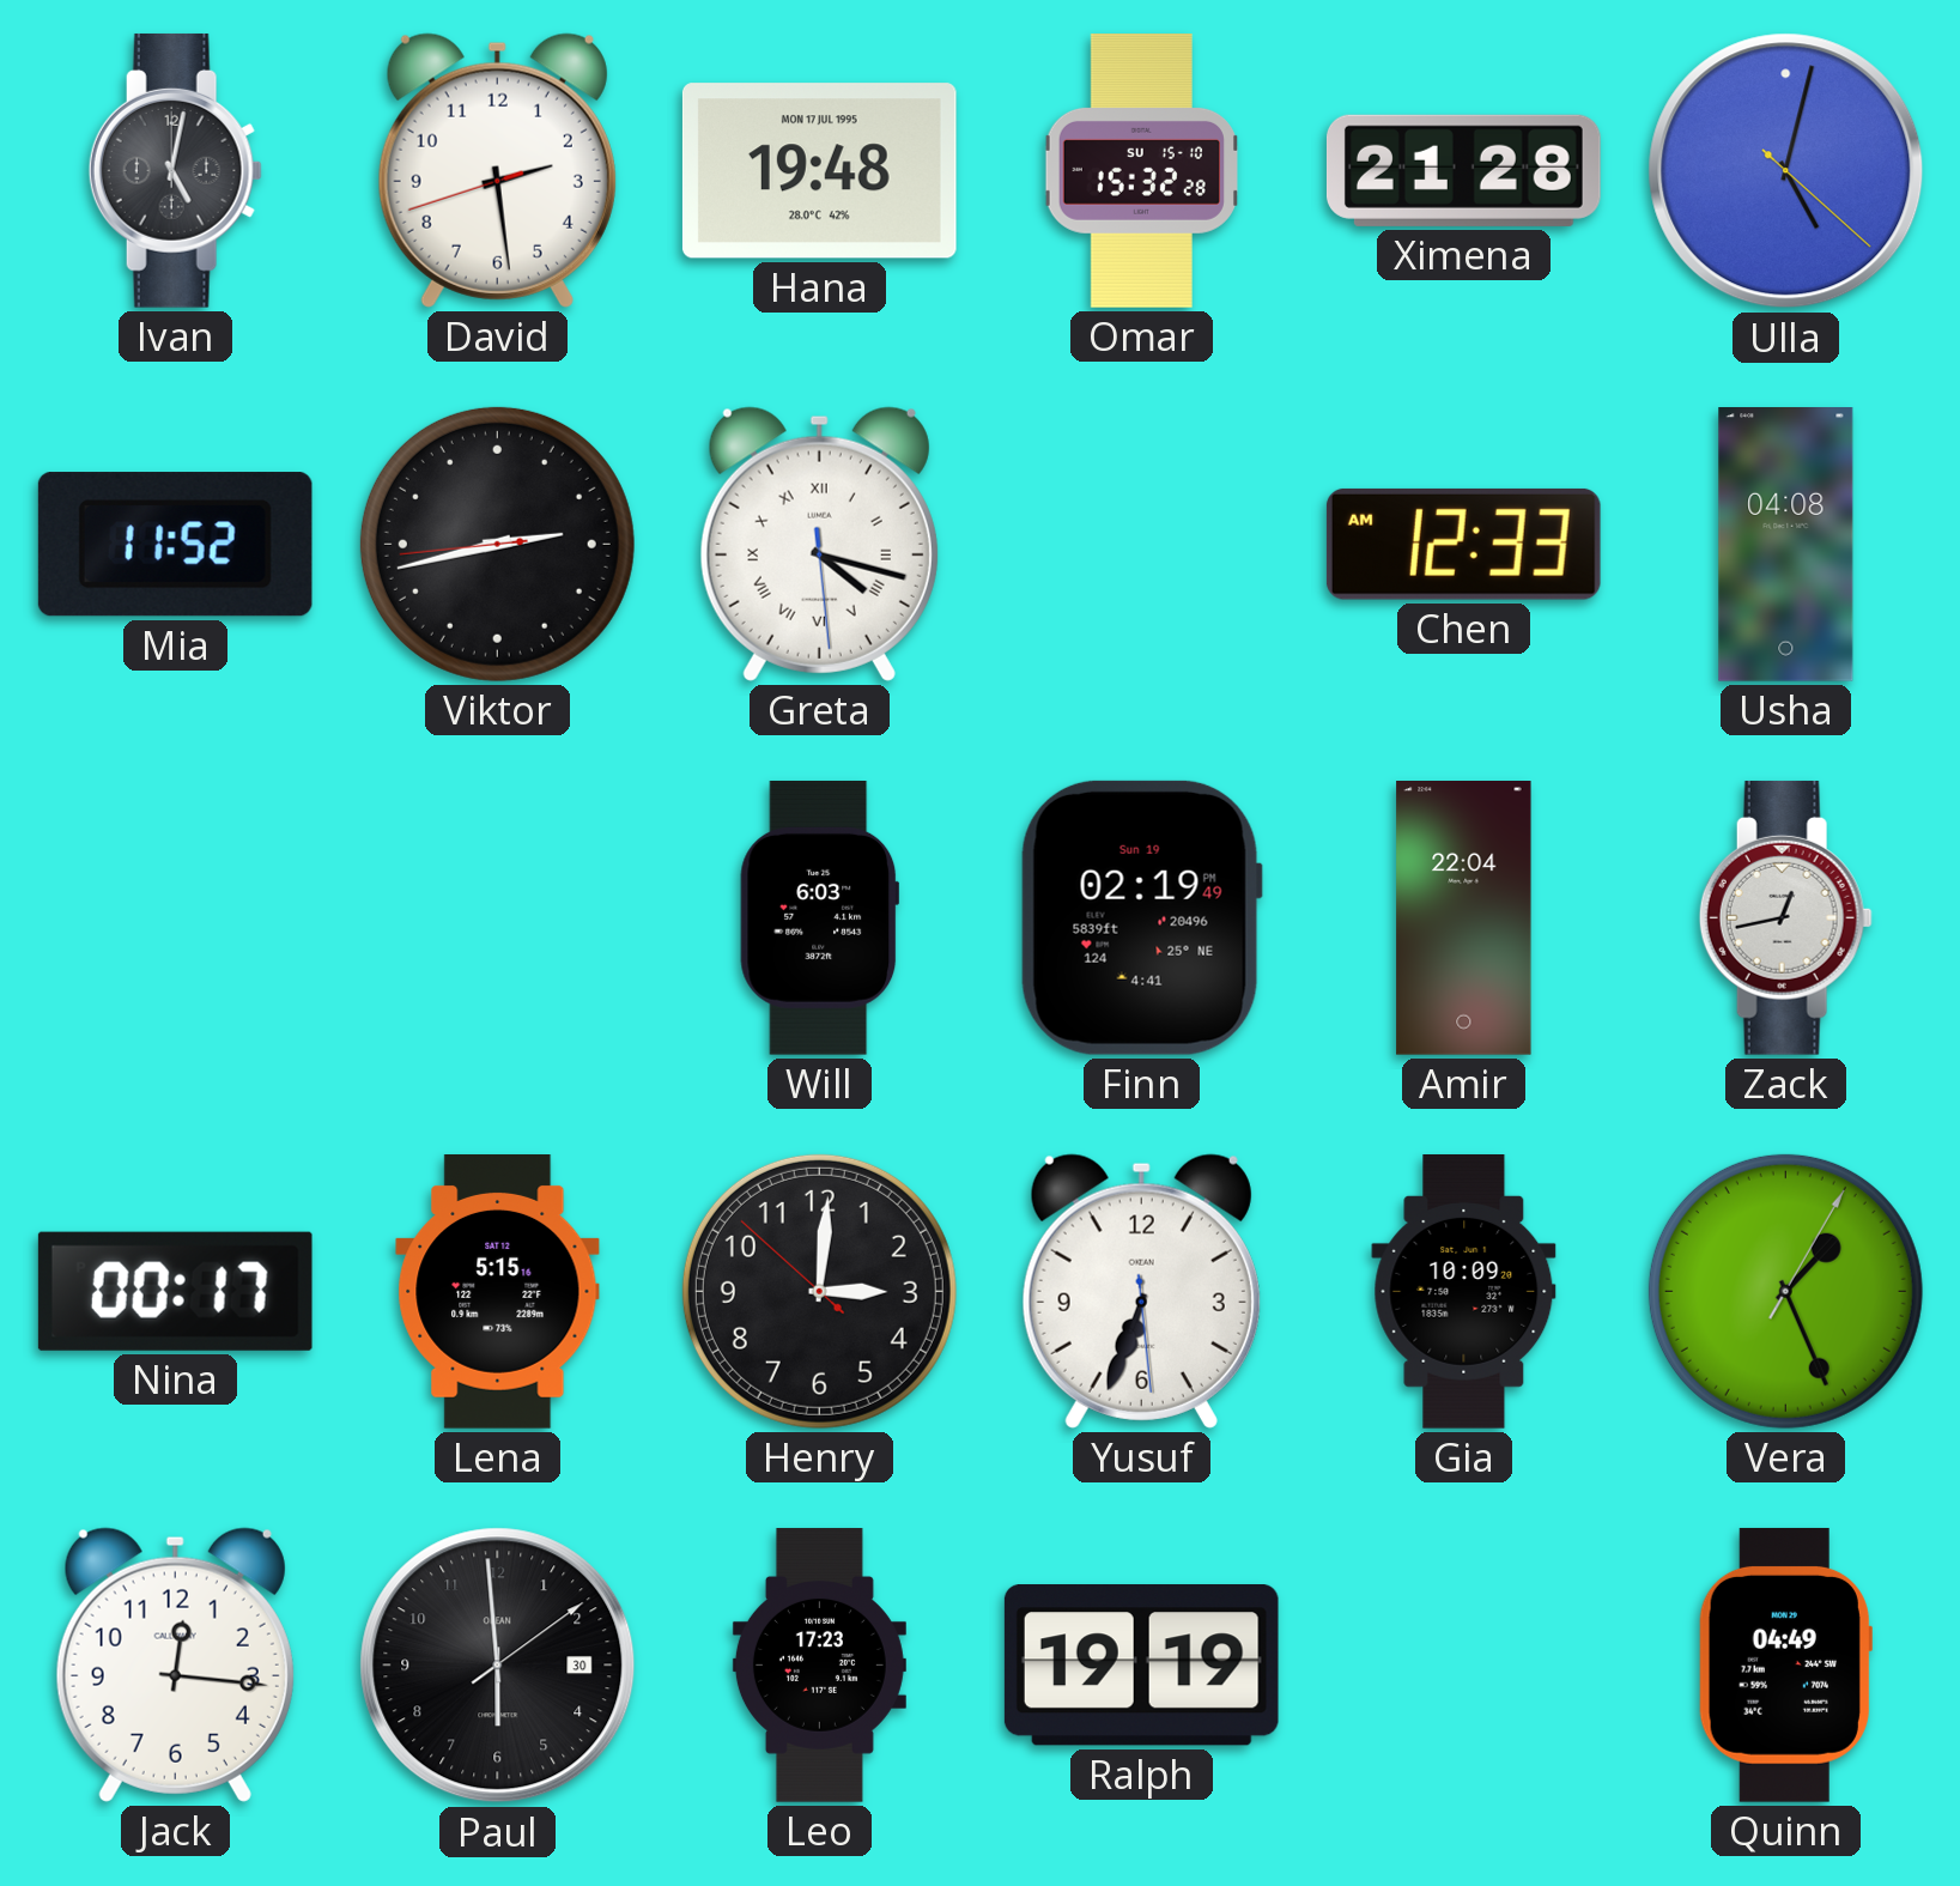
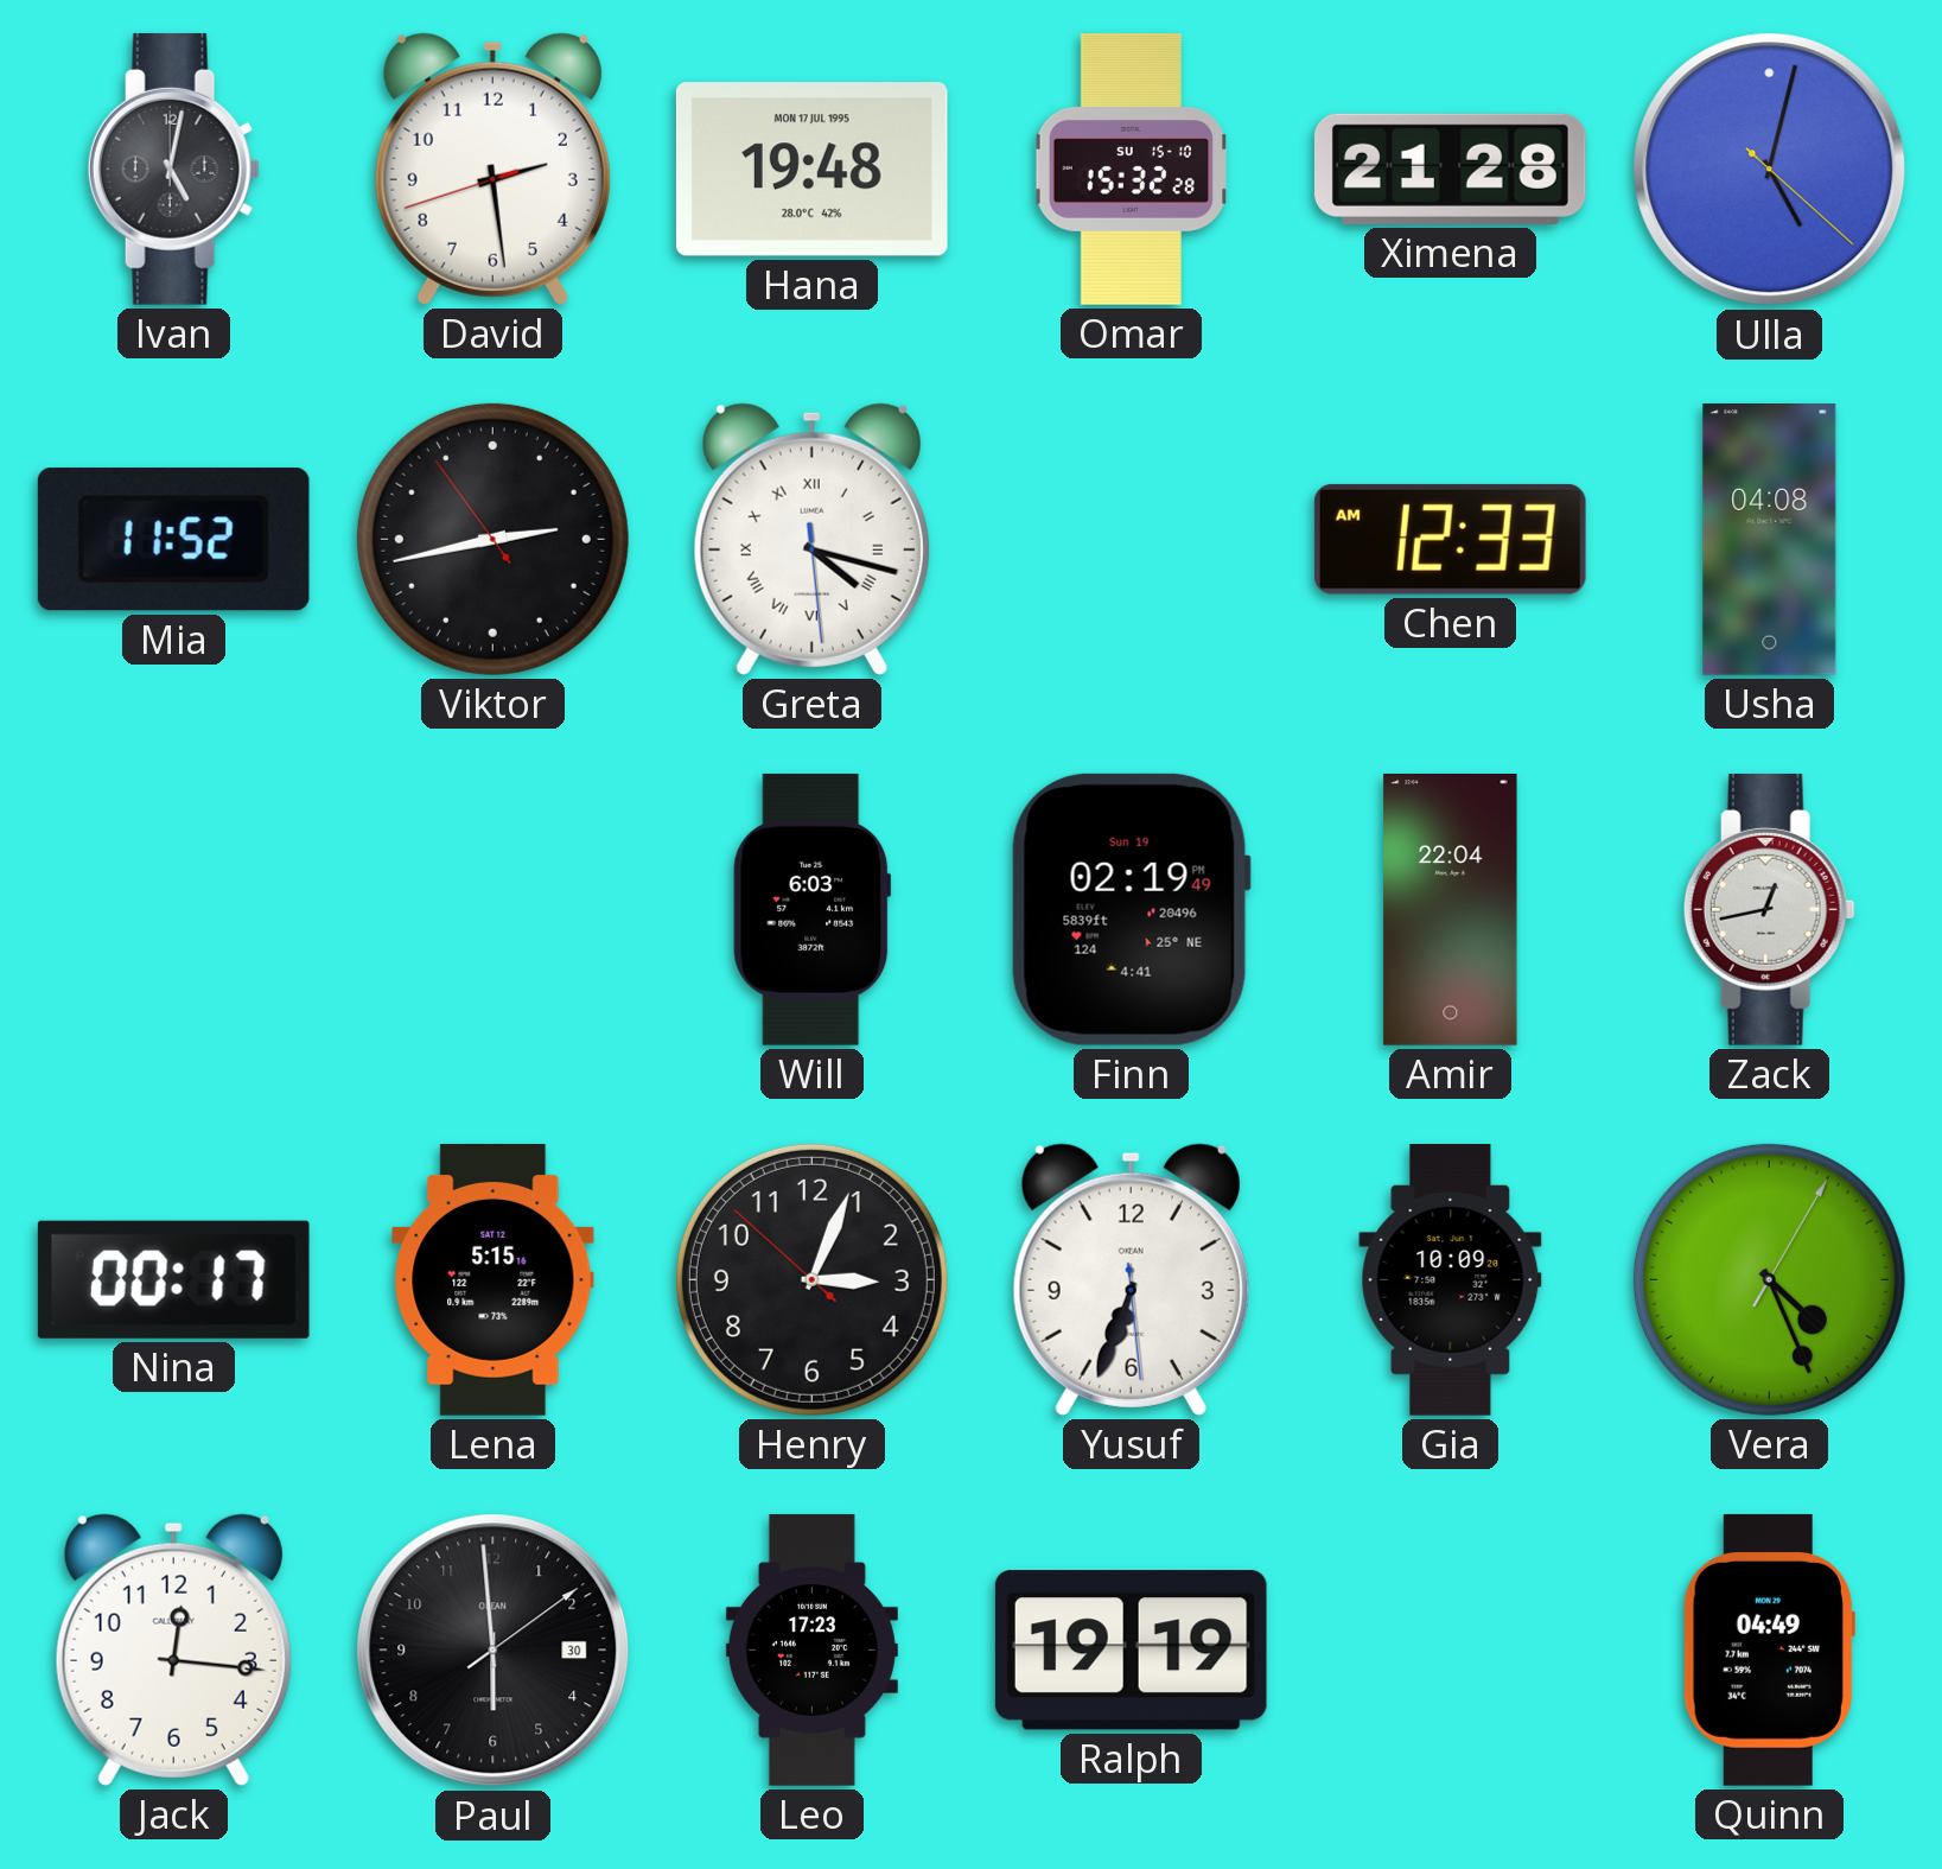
Viktor: 2:42:44 -> 2:42:54 (492, 539)
Henry: 3:00 -> 3:03 (811, 1279)
Vera: 1:26 -> 4:26 (1769, 1279)
